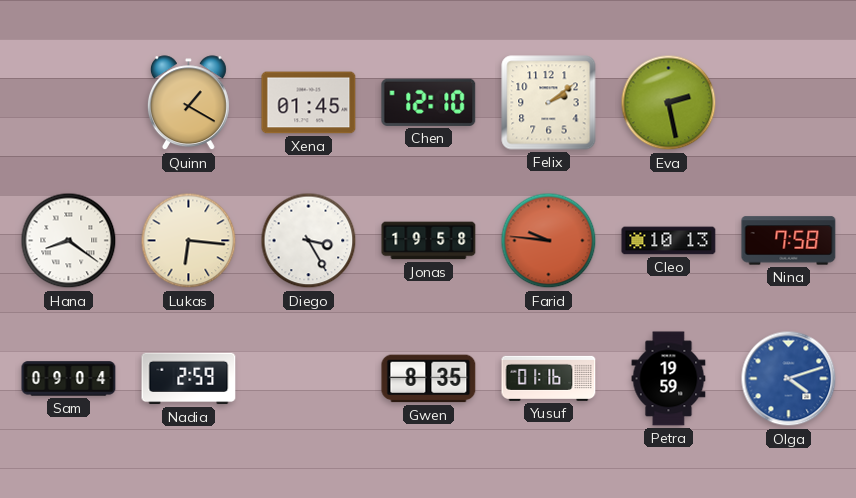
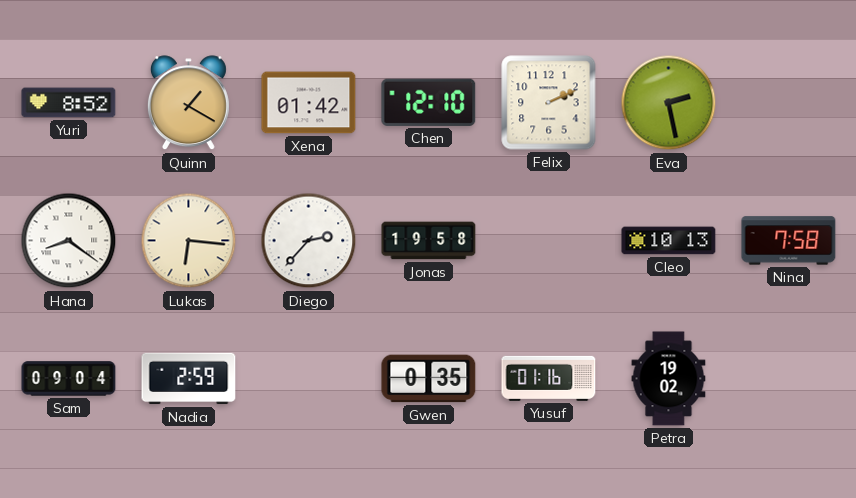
Yuri: none -> 8:52 (69, 103)
Xena: 01:45 -> 01:42 (309, 103)
Felix: 2:09 -> 2:11 (549, 103)
Diego: 3:25 -> 2:37 (309, 241)
Farid: 9:46 -> none (549, 241)
Gwen: 8:35 -> 0:35 (429, 379)
Petra: 19:59 -> 19:02 (669, 379)
Olga: 4:12 -> none (789, 379)
